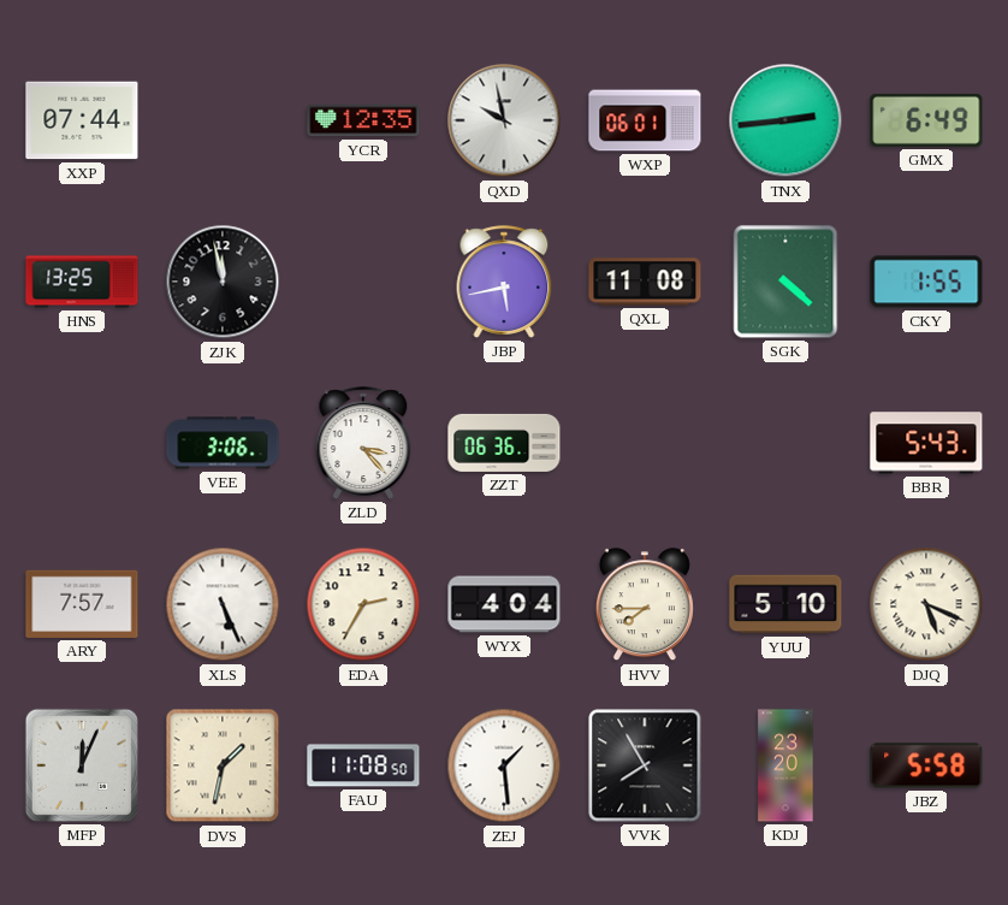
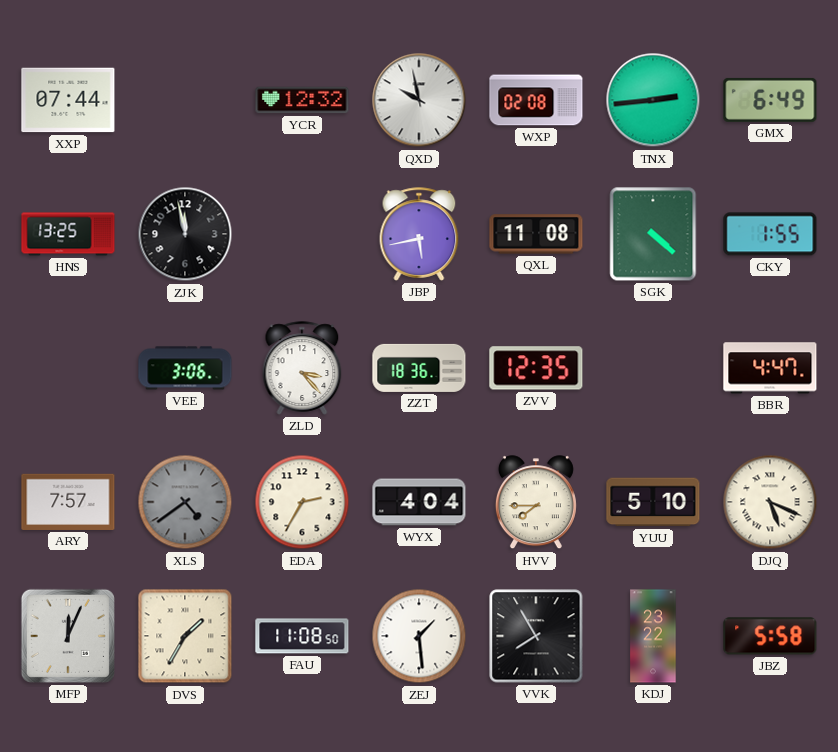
YCR: 12:35 -> 12:32 (302, 100)
WXP: 06:01 -> 02:08 (536, 100)
ZZT: 06:36 -> 18:36 (419, 368)
ZVV: none -> 12:35 (536, 368)
BBR: 5:43 -> 4:47 (770, 368)
XLS: 5:26 -> 4:39 (185, 502)
XLS dial: white -> grey (185, 502)
DVS: 1:32 -> 1:35 (185, 636)
KDJ: 23:20 -> 23:22 (653, 636)
